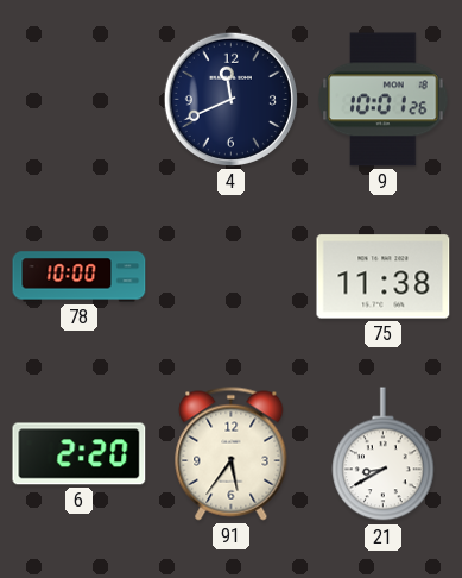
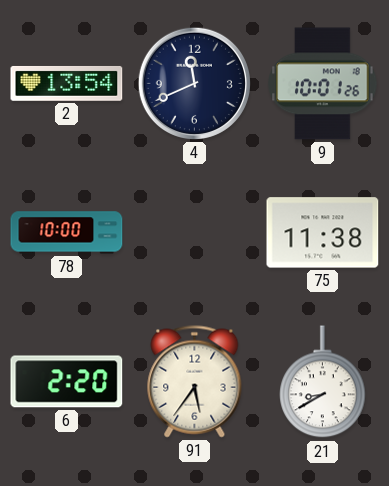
2: none -> 13:54 (67, 83)
